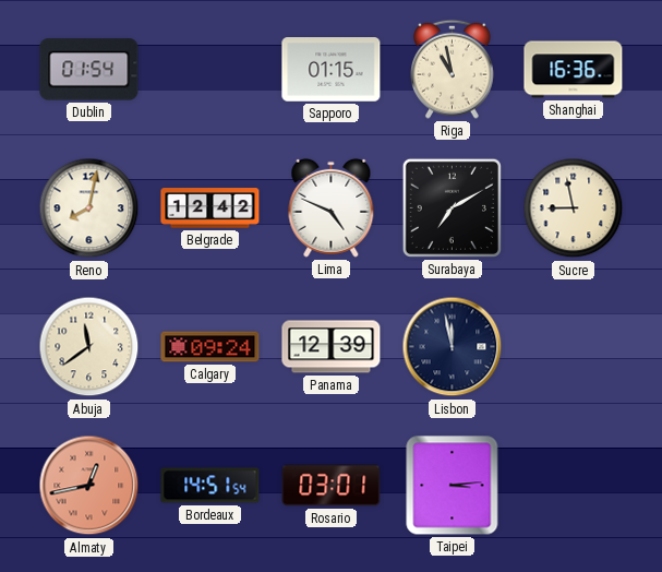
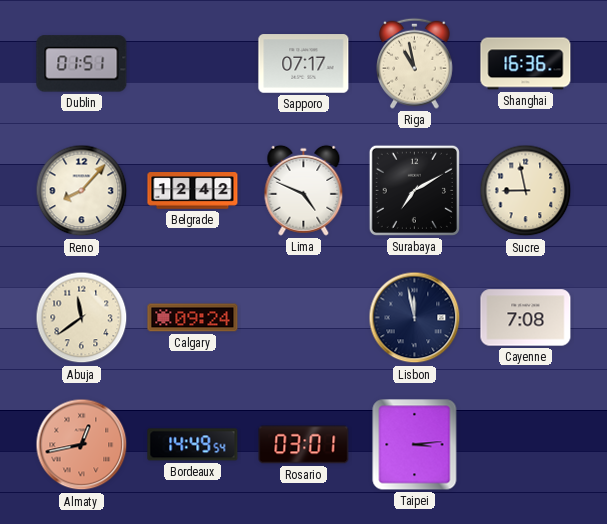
Dublin: 01:54 -> 01:51 (82, 64)
Sapporo: 01:15 -> 07:17 (304, 64)
Reno: 8:02 -> 8:07 (82, 191)
Panama: 12:39 -> none (332, 347)
Cayenne: none -> 7:08 (526, 318)
Bordeaux: 14:51 -> 14:49 (193, 445)
